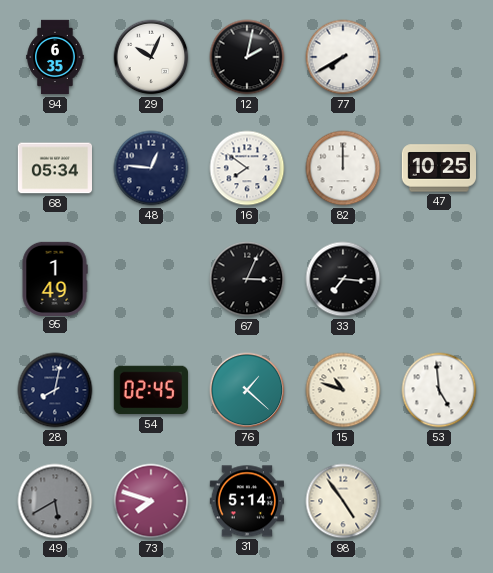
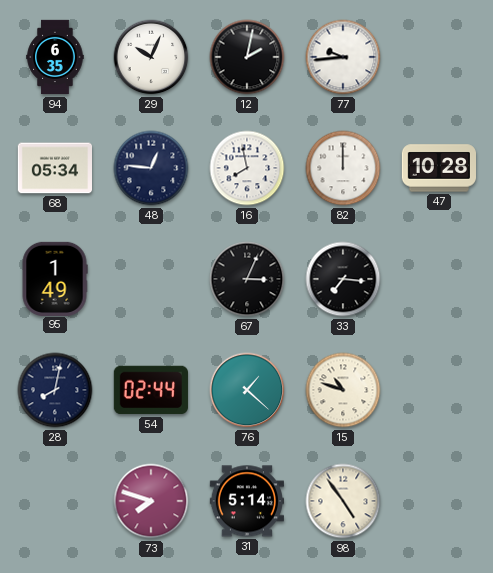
77: 7:40 -> 9:44 (343, 57)
16: 7:51 -> 7:58 (247, 168)
47: 10:25 -> 10:28 (438, 168)
54: 02:45 -> 02:44 (151, 390)
53: 4:59 -> none (439, 390)
49: 5:40 -> none (55, 501)
